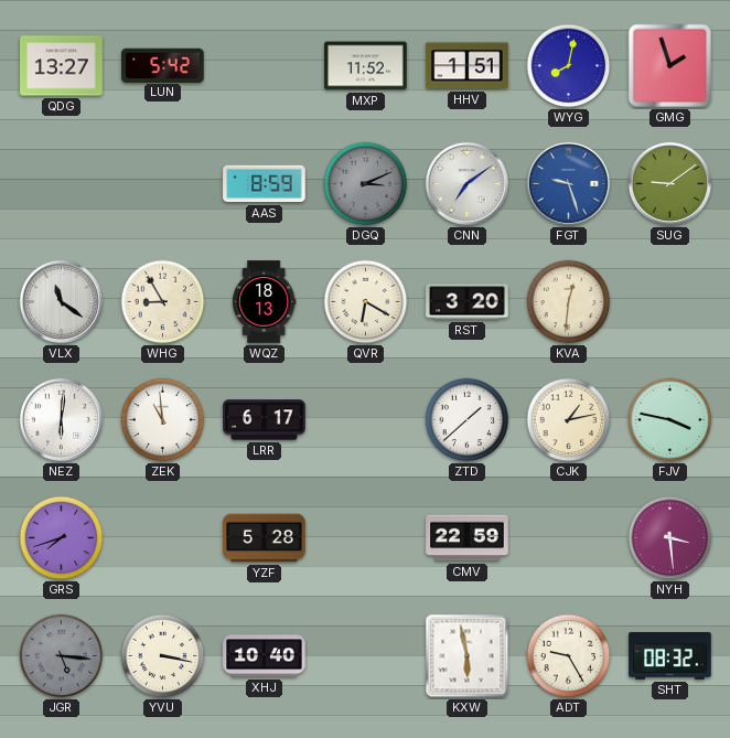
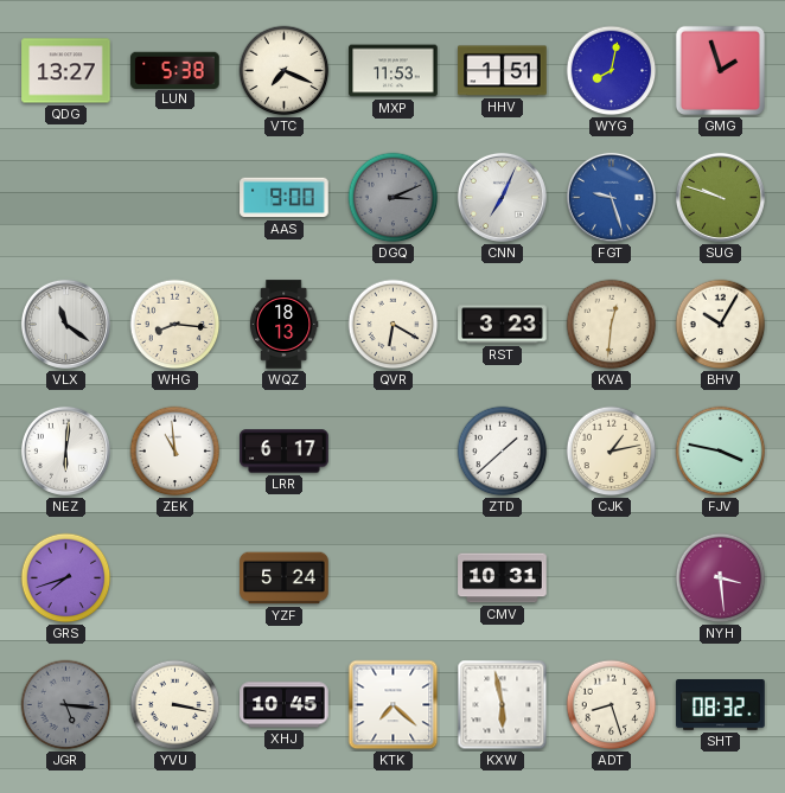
LUN: 5:42 -> 5:38 (175, 70)
VTC: none -> 7:19 (285, 71)
MXP: 11:52 -> 11:53 (394, 71)
AAS: 8:59 -> 9:00 (285, 198)
CNN: 7:09 -> 7:04 (502, 197)
SUG: 9:09 -> 9:48 (720, 197)
WHG: 8:55 -> 8:16 (175, 325)
RST: 3:20 -> 3:23 (503, 325)
BHV: none -> 10:05 (721, 325)
YZF: 5:28 -> 5:24 (285, 578)
CMV: 22:59 -> 10:31 (503, 578)
XHJ: 10:40 -> 10:45 (285, 705)
KTK: none -> 7:22 (394, 705)
ADT: 9:25 -> 8:27 (612, 705)
